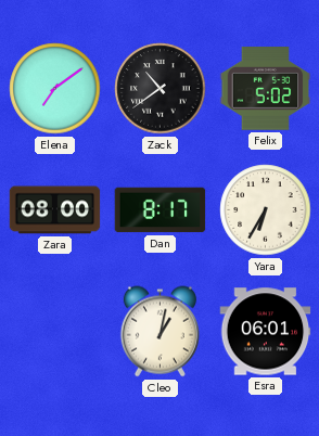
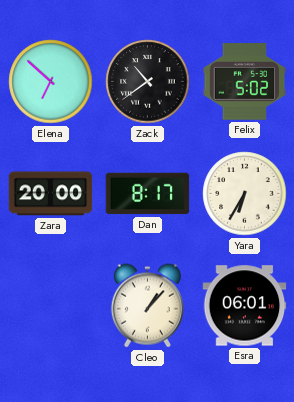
Elena: 7:09 -> 6:52 (51, 82)
Zara: 08:00 -> 20:00 (51, 194)
Cleo: 1:02 -> 1:07 (147, 306)
